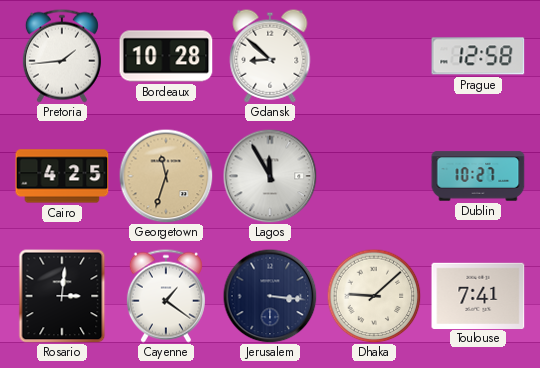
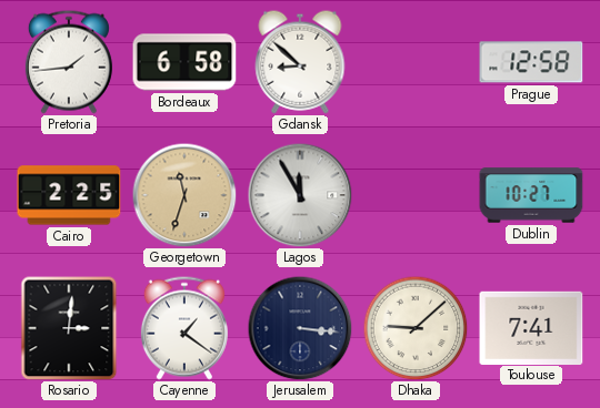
Bordeaux: 10:28 -> 6:58 (184, 62)
Cairo: 4:25 -> 2:25 (69, 195)
